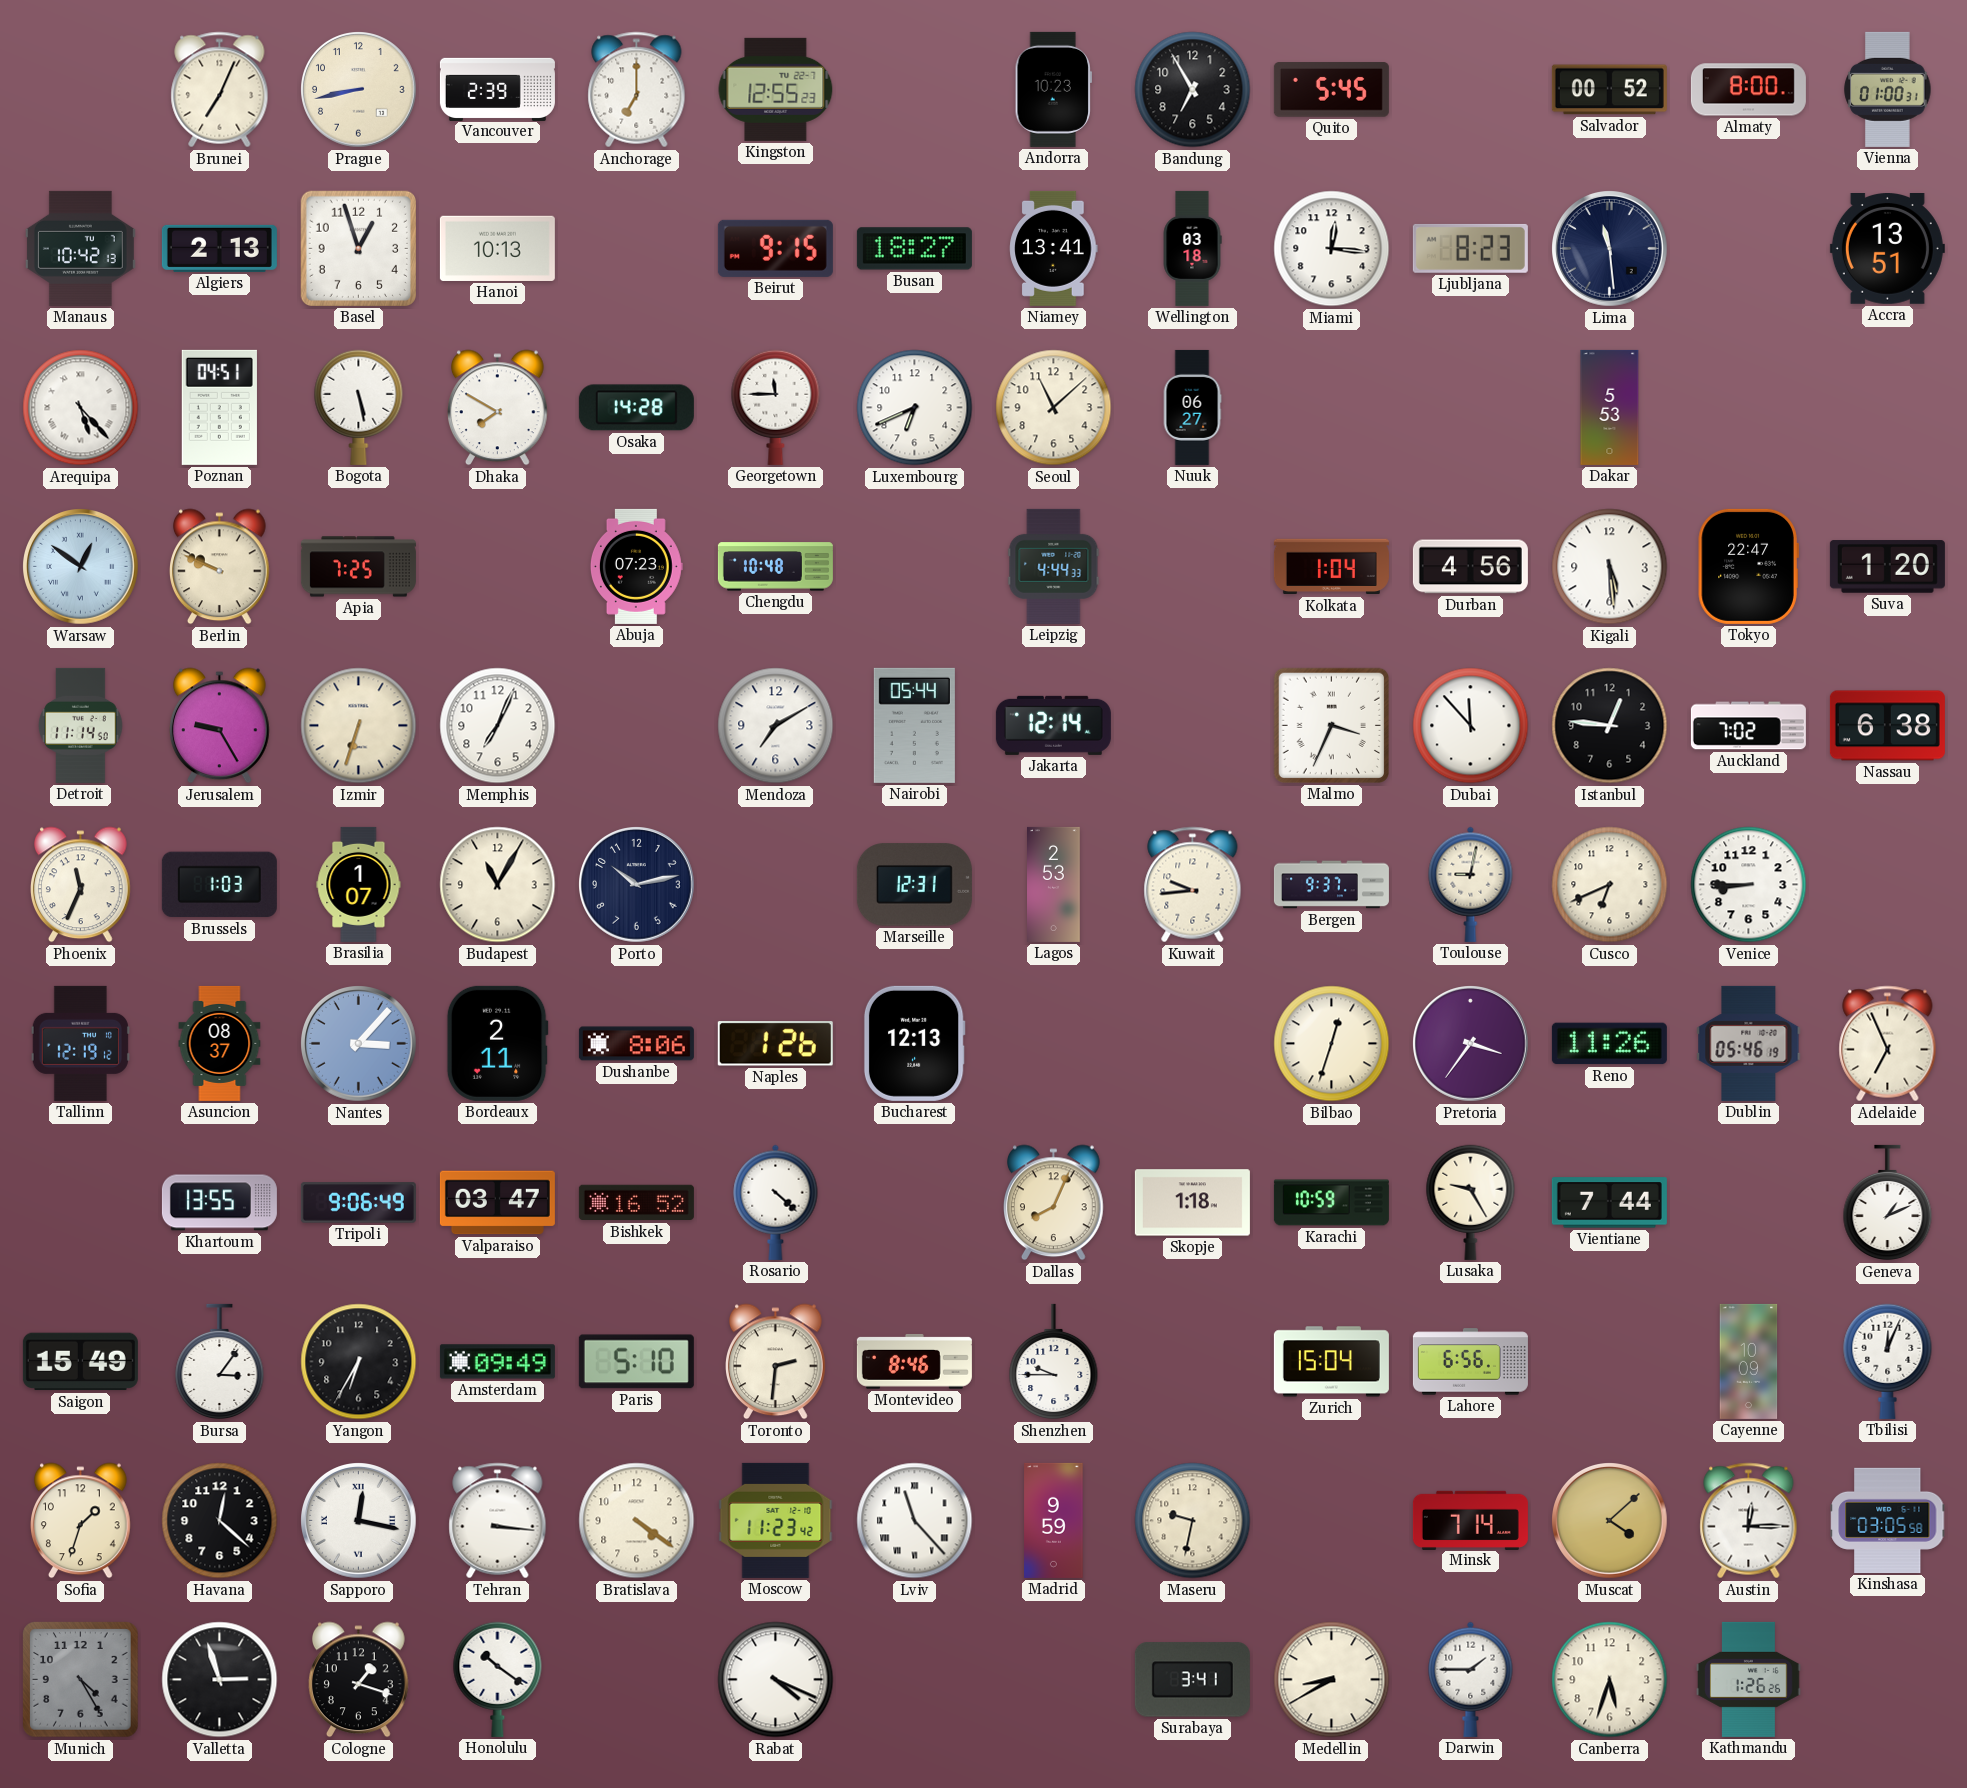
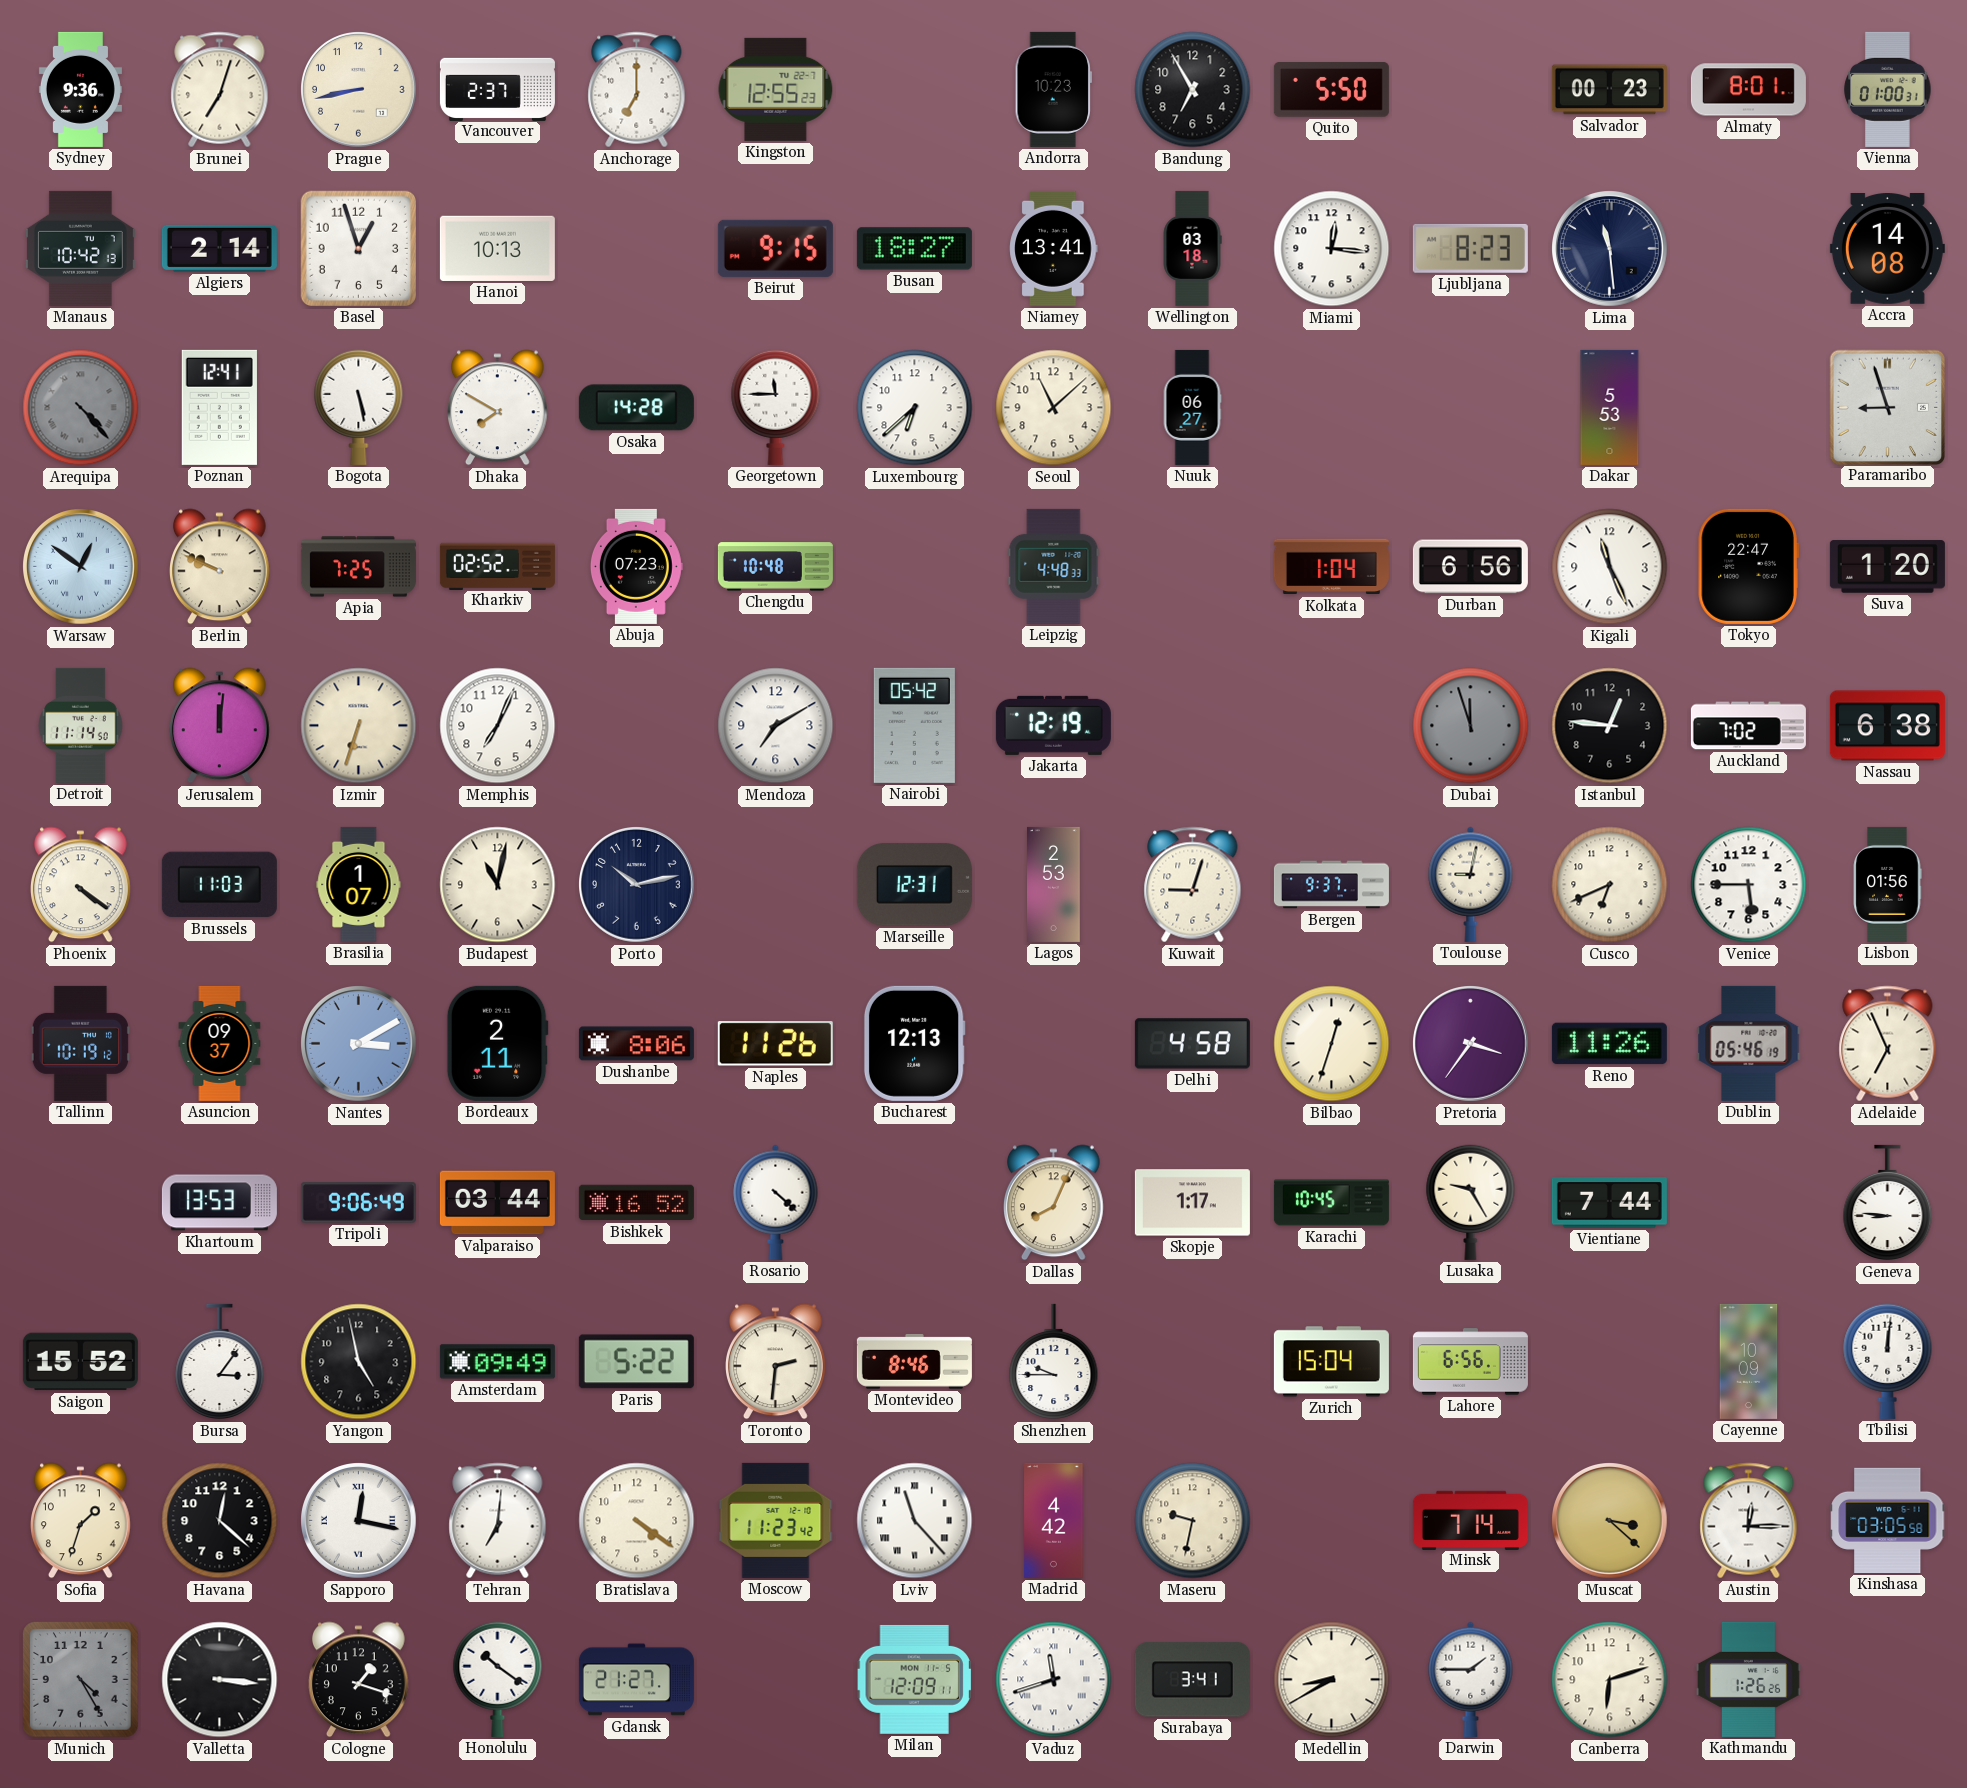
Sydney: none -> 9:36 (80, 89)
Brunei: 7:04 -> 7:03 (220, 90)
Vancouver: 2:39 -> 2:37 (497, 89)
Quito: 5:45 -> 5:50 (1331, 90)
Salvador: 00:52 -> 00:23 (1609, 90)
Almaty: 8:00 -> 8:01 (1748, 90)
Algiers: 2:13 -> 2:14 (219, 248)
Accra: 13:51 -> 14:08 (1887, 249)
Arequipa: 5:23 -> 4:23 (81, 408)
Arequipa dial: white -> grey (81, 408)
Poznan: 04:51 -> 12:41 (219, 407)
Luxembourg: 6:41 -> 6:38 (915, 408)
Paramaribo: none -> 8:57 (1887, 407)
Kharkiv: none -> 02:52 (497, 566)
Leipzig: 4:44 -> 4:48 (1054, 566)
Durban: 4:56 -> 6:56 (1470, 567)
Kigali: 5:29 -> 11:26 (1610, 567)
Jerusalem: 9:25 -> 12:01 (220, 726)
Nairobi: 05:44 -> 05:42 (914, 725)
Jakarta: 12:14 -> 12:19 (1053, 725)
Malmo: 3:34 -> none (1331, 725)
Dubai: 11:53 -> 11:57 (1471, 726)
Dubai dial: white -> grey (1471, 726)
Phoenix: 11:34 -> 4:21 (81, 885)
Brussels: 1:03 -> 11:03 (219, 885)
Budapest: 11:05 -> 11:02 (498, 885)
Kuwait: 9:44 -> 9:03 (1193, 885)
Venice: 8:45 -> 5:45 (1749, 885)
Lisbon: none -> 01:56 (1887, 884)
Tallinn: 12:19 -> 10:19 (80, 1043)
Asuncion: 08:37 -> 09:37 (220, 1043)
Nantes: 3:07 -> 3:10 (359, 1044)
Naples: 1:26 -> 11:26 (775, 1044)
Delhi: none -> 4:58 (1192, 1044)
Khartoum: 13:55 -> 13:53 (219, 1203)
Valparaiso: 03:47 -> 03:44 (497, 1203)
Skopje: 1:18 -> 1:17 (1192, 1203)
Karachi: 10:59 -> 10:45 (1331, 1203)
Geneva: 1:11 -> 8:46 (1888, 1203)
Saigon: 15:49 -> 15:52 (80, 1362)
Yangon: 6:35 -> 4:58 (359, 1362)
Paris: 5:10 -> 5:22 (636, 1362)
Tbilisi: 12:04 -> 12:01 (1888, 1361)
Tehran: 3:16 -> 7:01 (498, 1521)
Madrid: 9:59 -> 4:42 (1054, 1520)
Muscat: 4:08 -> 3:22 (1610, 1521)
Valletta: 2:57 -> 3:16 (220, 1680)
Gdansk: none -> 21:27 (636, 1680)
Rabat: 4:19 -> none (776, 1680)
Milan: none -> 12:09 (914, 1679)
Vaduz: none -> 11:42 (1054, 1680)
Canberra: 5:33 -> 6:12 (1610, 1680)
